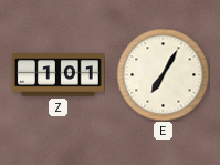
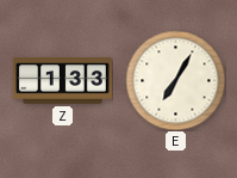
Z: 1:01 -> 1:33 (62, 81)
